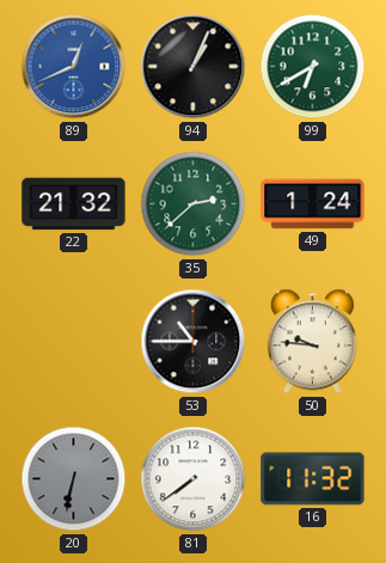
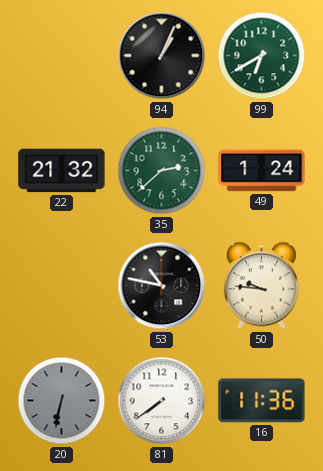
89: 12:41 -> none (74, 67)
53: 10:45 -> 10:47 (162, 286)
16: 11:32 -> 11:36 (262, 401)
